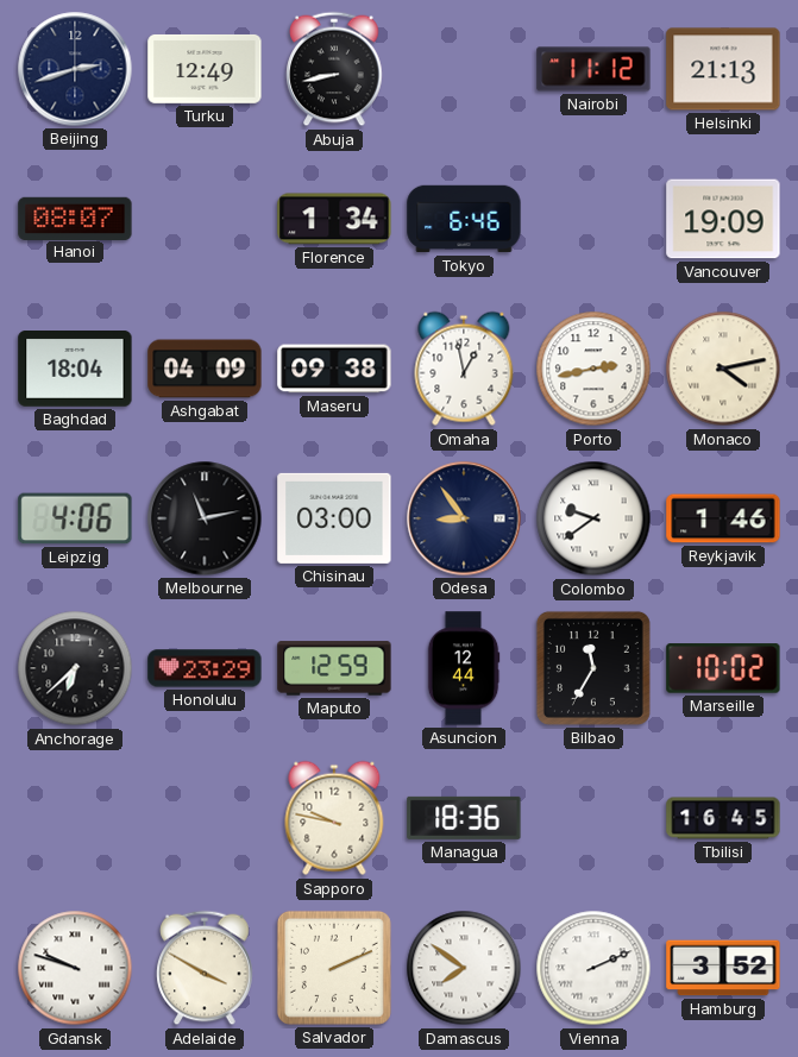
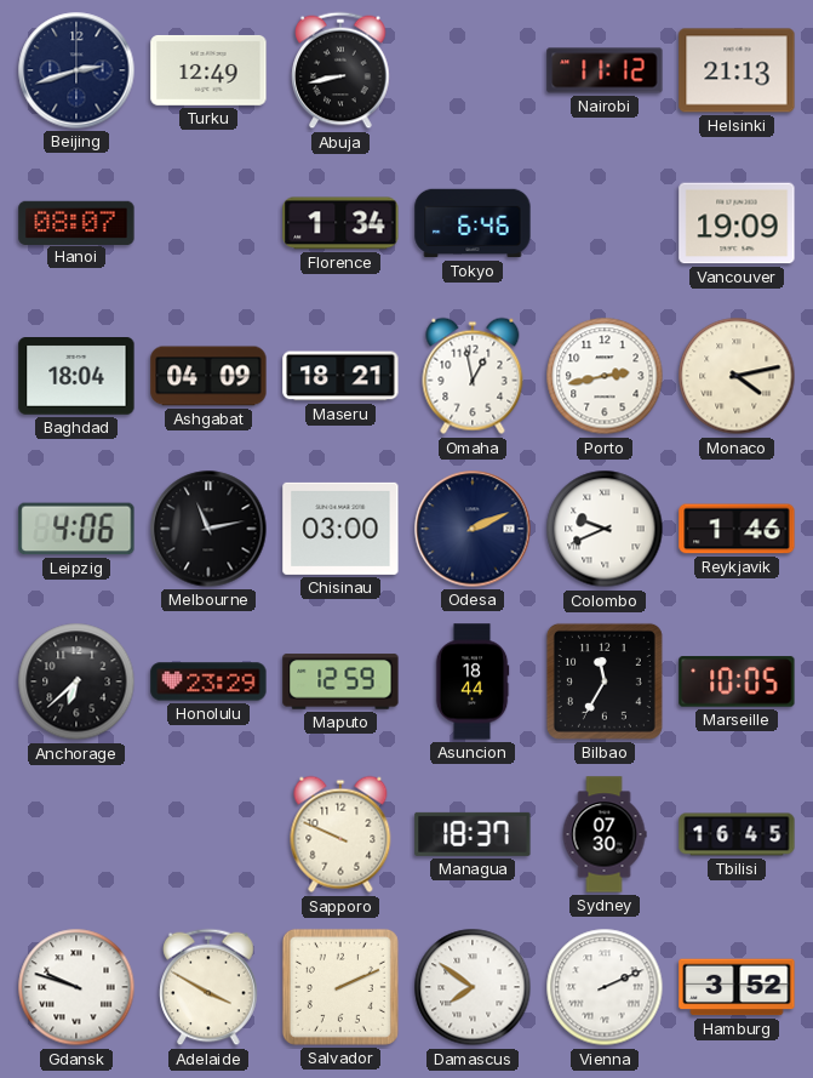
Maseru: 09:38 -> 18:21 (340, 376)
Odesa: 8:54 -> 2:11 (473, 529)
Colombo: 9:39 -> 9:41 (605, 529)
Asuncion: 12:44 -> 18:44 (473, 681)
Marseille: 10:02 -> 10:05 (737, 681)
Sapporo: 9:47 -> 9:49 (340, 834)
Managua: 18:36 -> 18:37 (473, 834)
Sydney: none -> 07:30 (605, 834)
